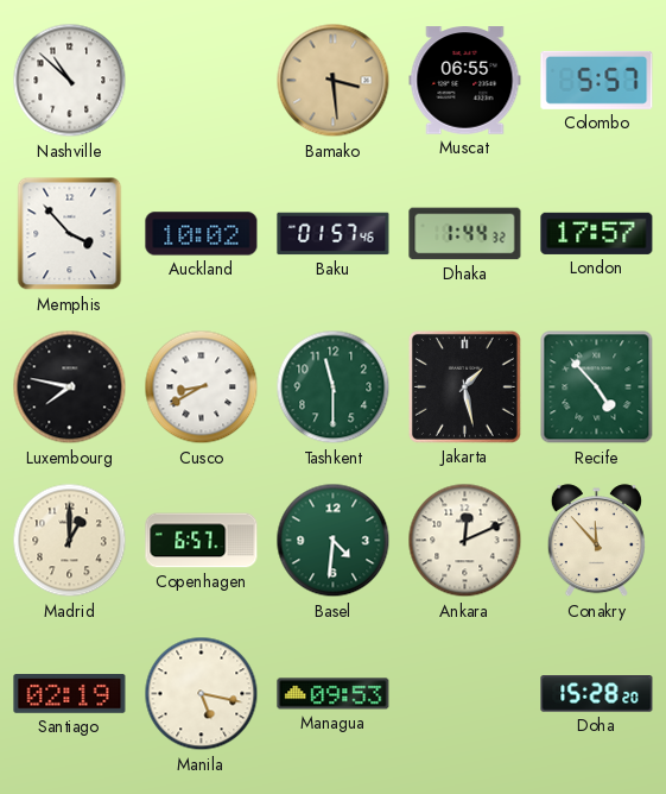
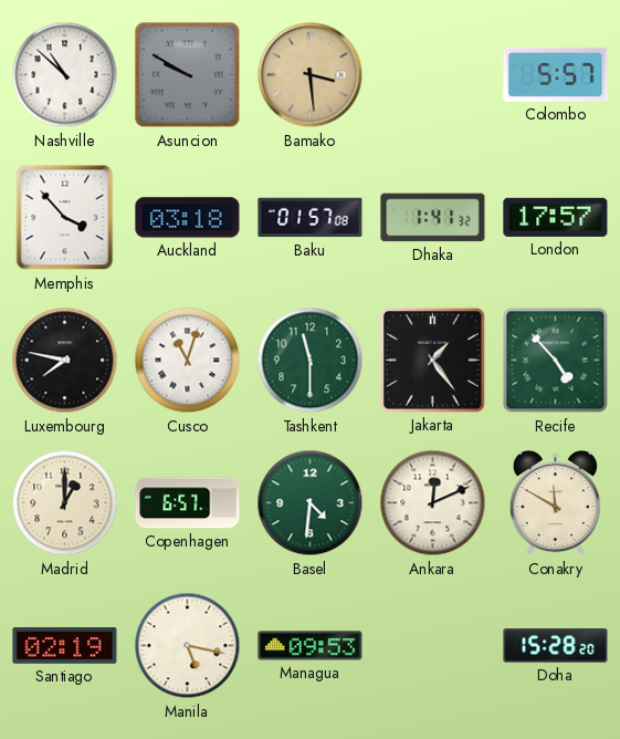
Asuncion: none -> 9:50 (188, 75)
Muscat: 06:55 -> none (465, 81)
Auckland: 10:02 -> 03:18 (188, 218)
Baku: 01:57:46 -> 01:57:08 (311, 218)
Dhaka: 1:44 -> 1:41 (433, 218)
Cusco: 8:40 -> 11:03 (188, 361)
Jakarta: 1:28 -> 1:24 (432, 360)
Conakry: 11:53 -> 11:50 (555, 503)
